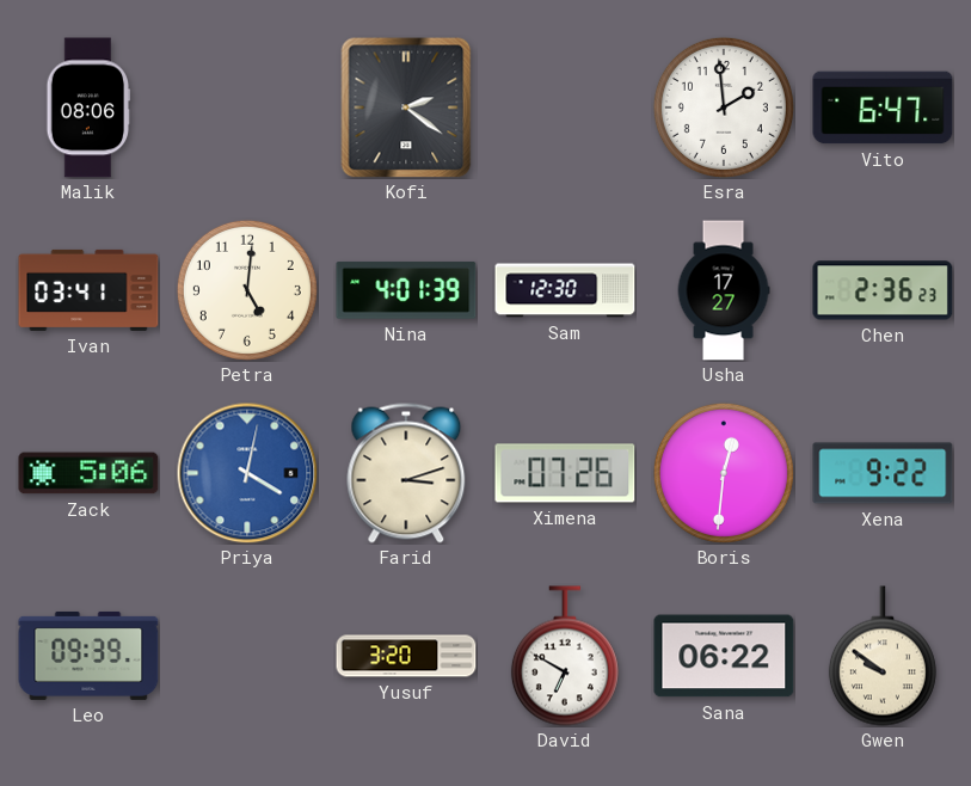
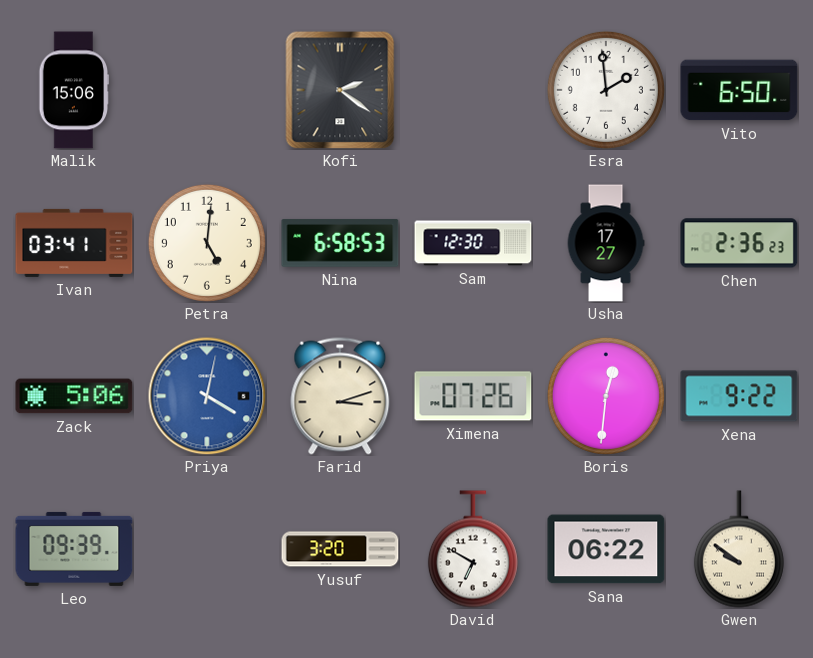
Malik: 08:06 -> 15:06 (74, 90)
Vito: 6:47 -> 6:50 (739, 90)
Nina: 4:01 -> 6:58 (340, 243)
